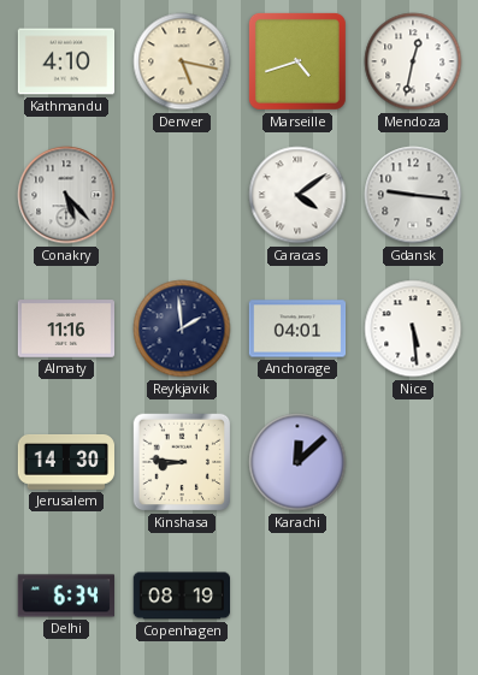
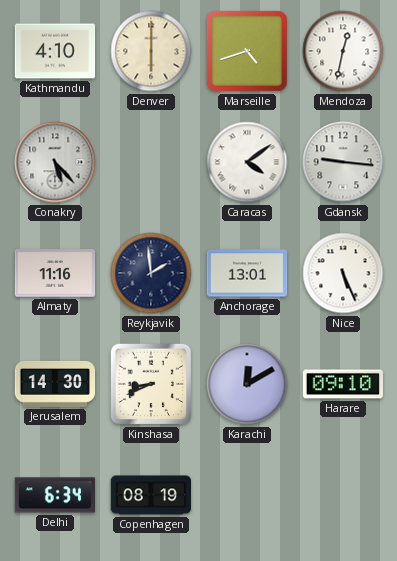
Denver: 5:17 -> 6:00 (151, 51)
Anchorage: 04:01 -> 13:01 (247, 273)
Nice: 5:29 -> 5:26 (343, 273)
Kinshasa: 8:46 -> 8:41 (151, 384)
Karachi: 12:08 -> 12:10 (247, 384)
Harare: none -> 09:10 (342, 384)
